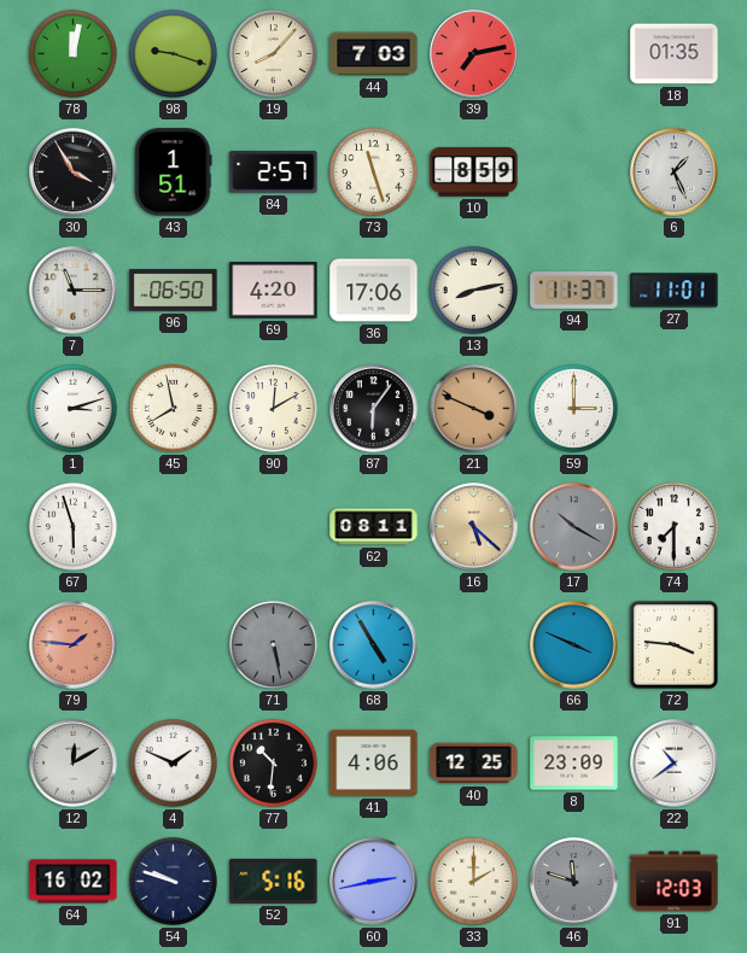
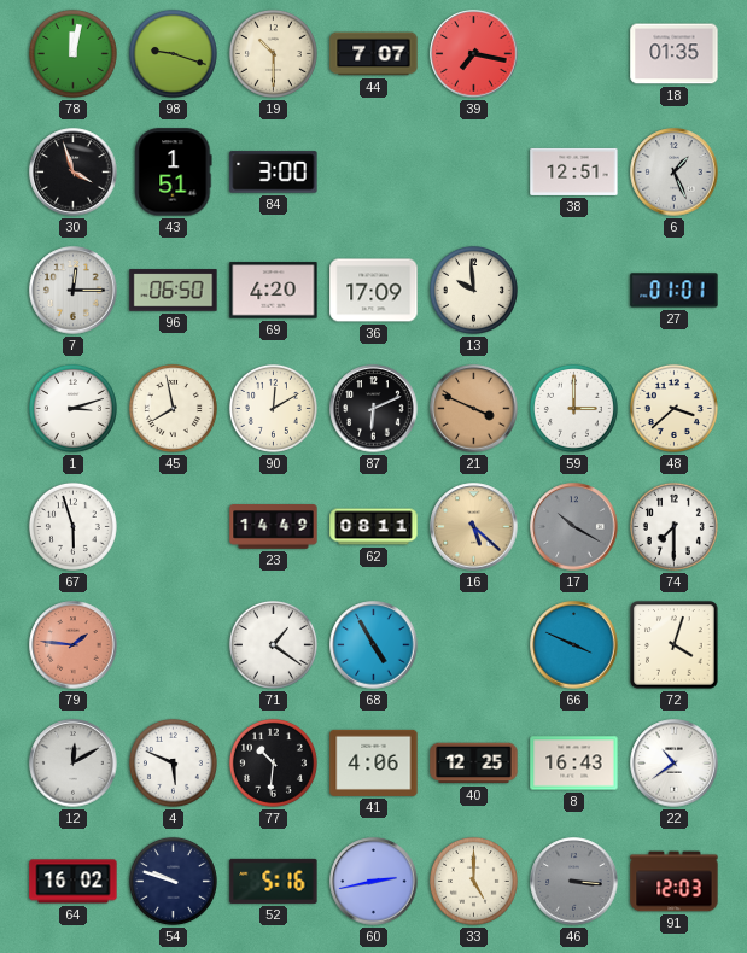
19: 8:07 -> 10:30 (273, 53)
44: 7:03 -> 7:07 (374, 54)
39: 7:13 -> 7:17 (474, 54)
30: 3:55 -> 3:57 (74, 173)
84: 2:57 -> 3:00 (274, 173)
73: 11:27 -> none (373, 171)
10: 8:59 -> none (474, 173)
38: none -> 12:51 (574, 171)
7: 11:15 -> 12:15 (74, 291)
36: 17:06 -> 17:09 (374, 291)
13: 8:13 -> 9:59 (473, 290)
94: 11:37 -> none (574, 291)
27: 11:01 -> 01:01 (675, 291)
87: 6:06 -> 6:11 (374, 409)
48: none -> 3:38 (673, 408)
23: none -> 14:49 (274, 527)
71: 5:28 -> 1:21 (273, 644)
71 dial: grey -> white (273, 644)
72: 3:46 -> 4:03 (675, 645)
4: 1:49 -> 5:49 (173, 762)
8: 23:09 -> 16:43 (574, 764)
33: 2:00 -> 5:00 (473, 881)
46: 11:48 -> 3:16 (574, 882)
